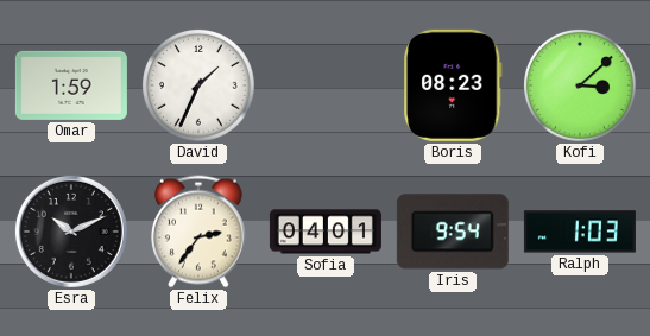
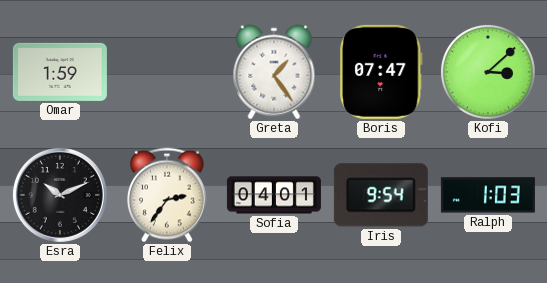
David: 1:34 -> none (198, 85)
Greta: none -> 1:24 (274, 72)
Boris: 08:23 -> 07:47 (381, 72)
